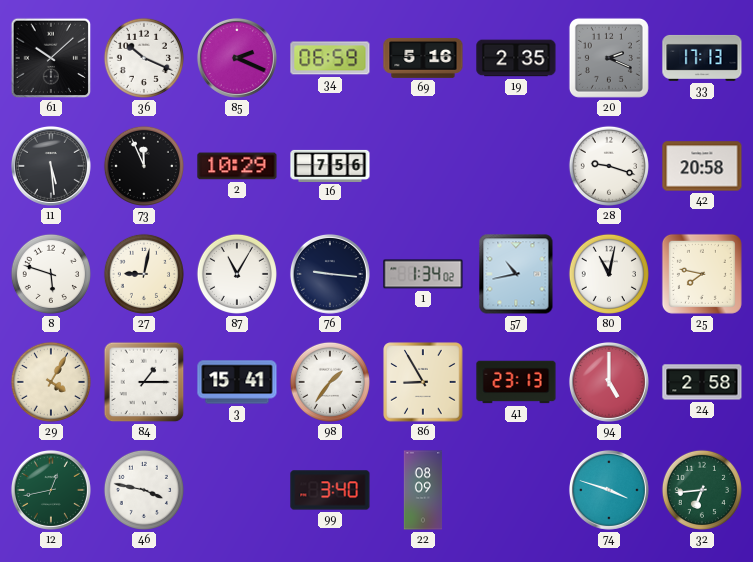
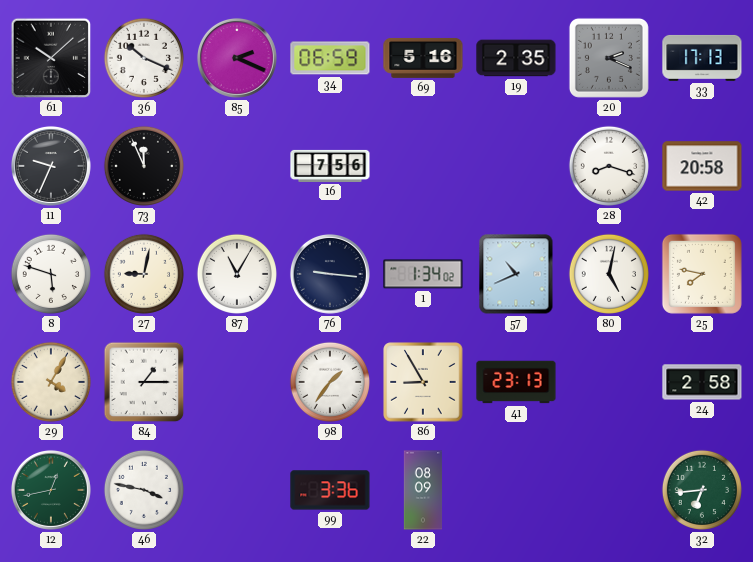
11: 5:29 -> 9:34 (51, 166)
2: 10:29 -> none (237, 166)
28: 9:18 -> 8:18 (609, 166)
57: 10:43 -> 10:41 (516, 274)
80: 11:02 -> 5:02 (609, 274)
3: 15:41 -> none (237, 382)
94: 5:00 -> none (609, 382)
99: 3:40 -> 3:36 (330, 490)
74: 3:48 -> none (609, 490)
